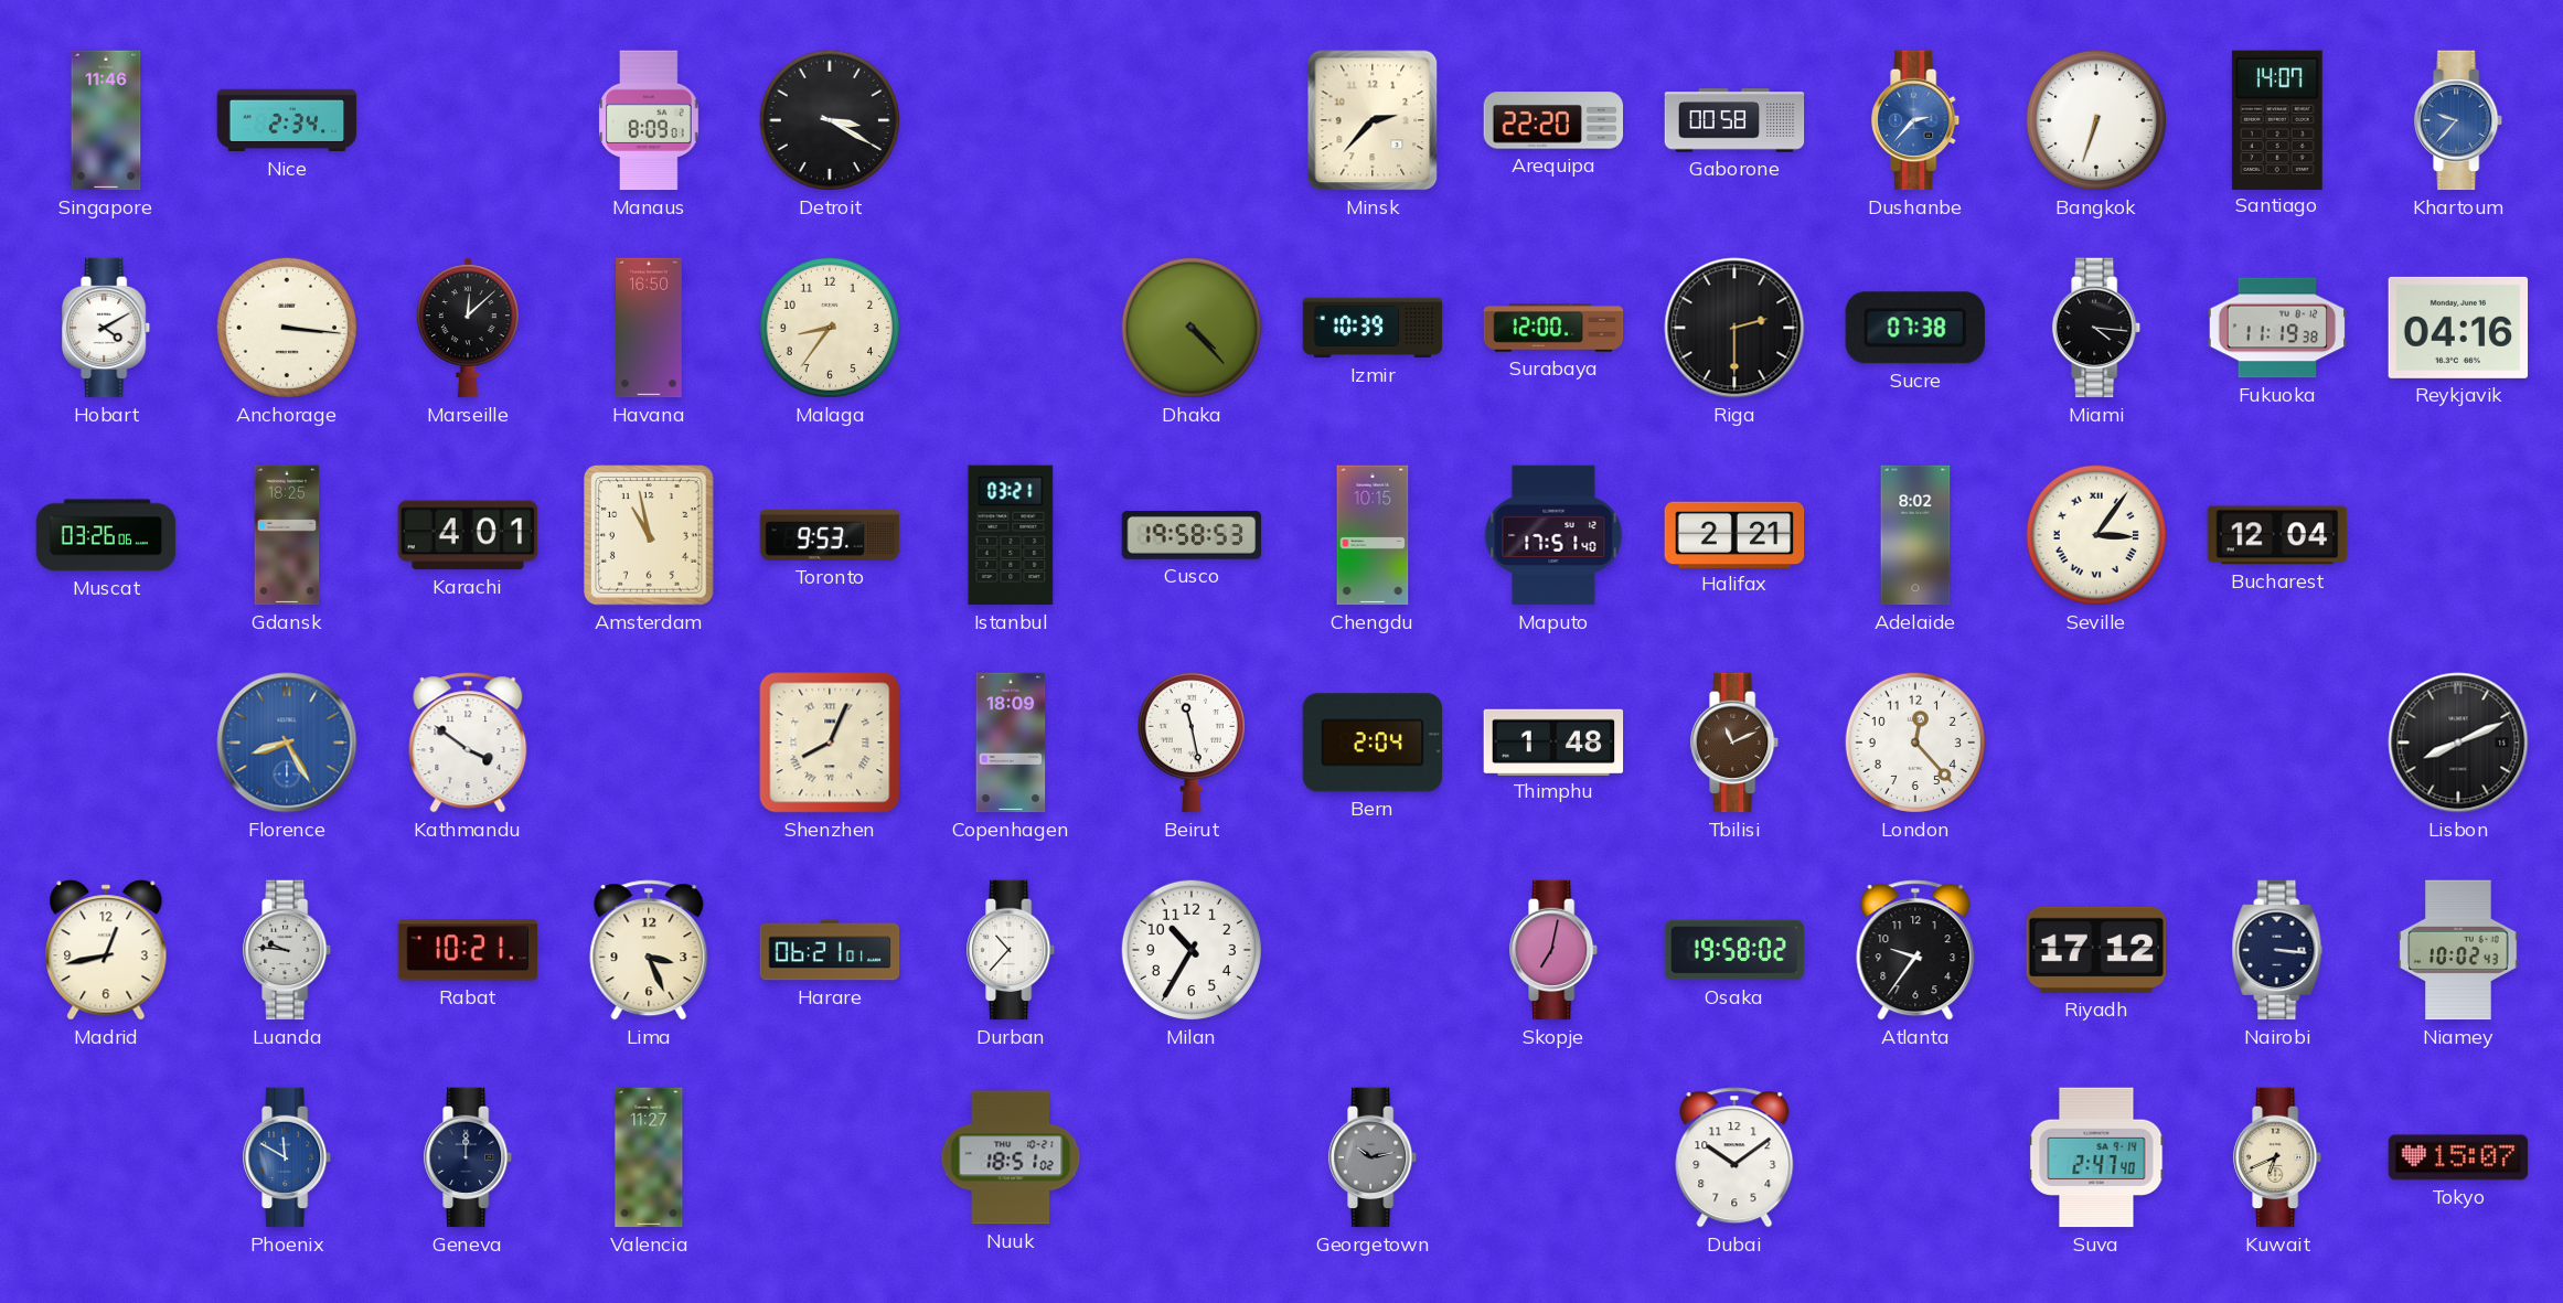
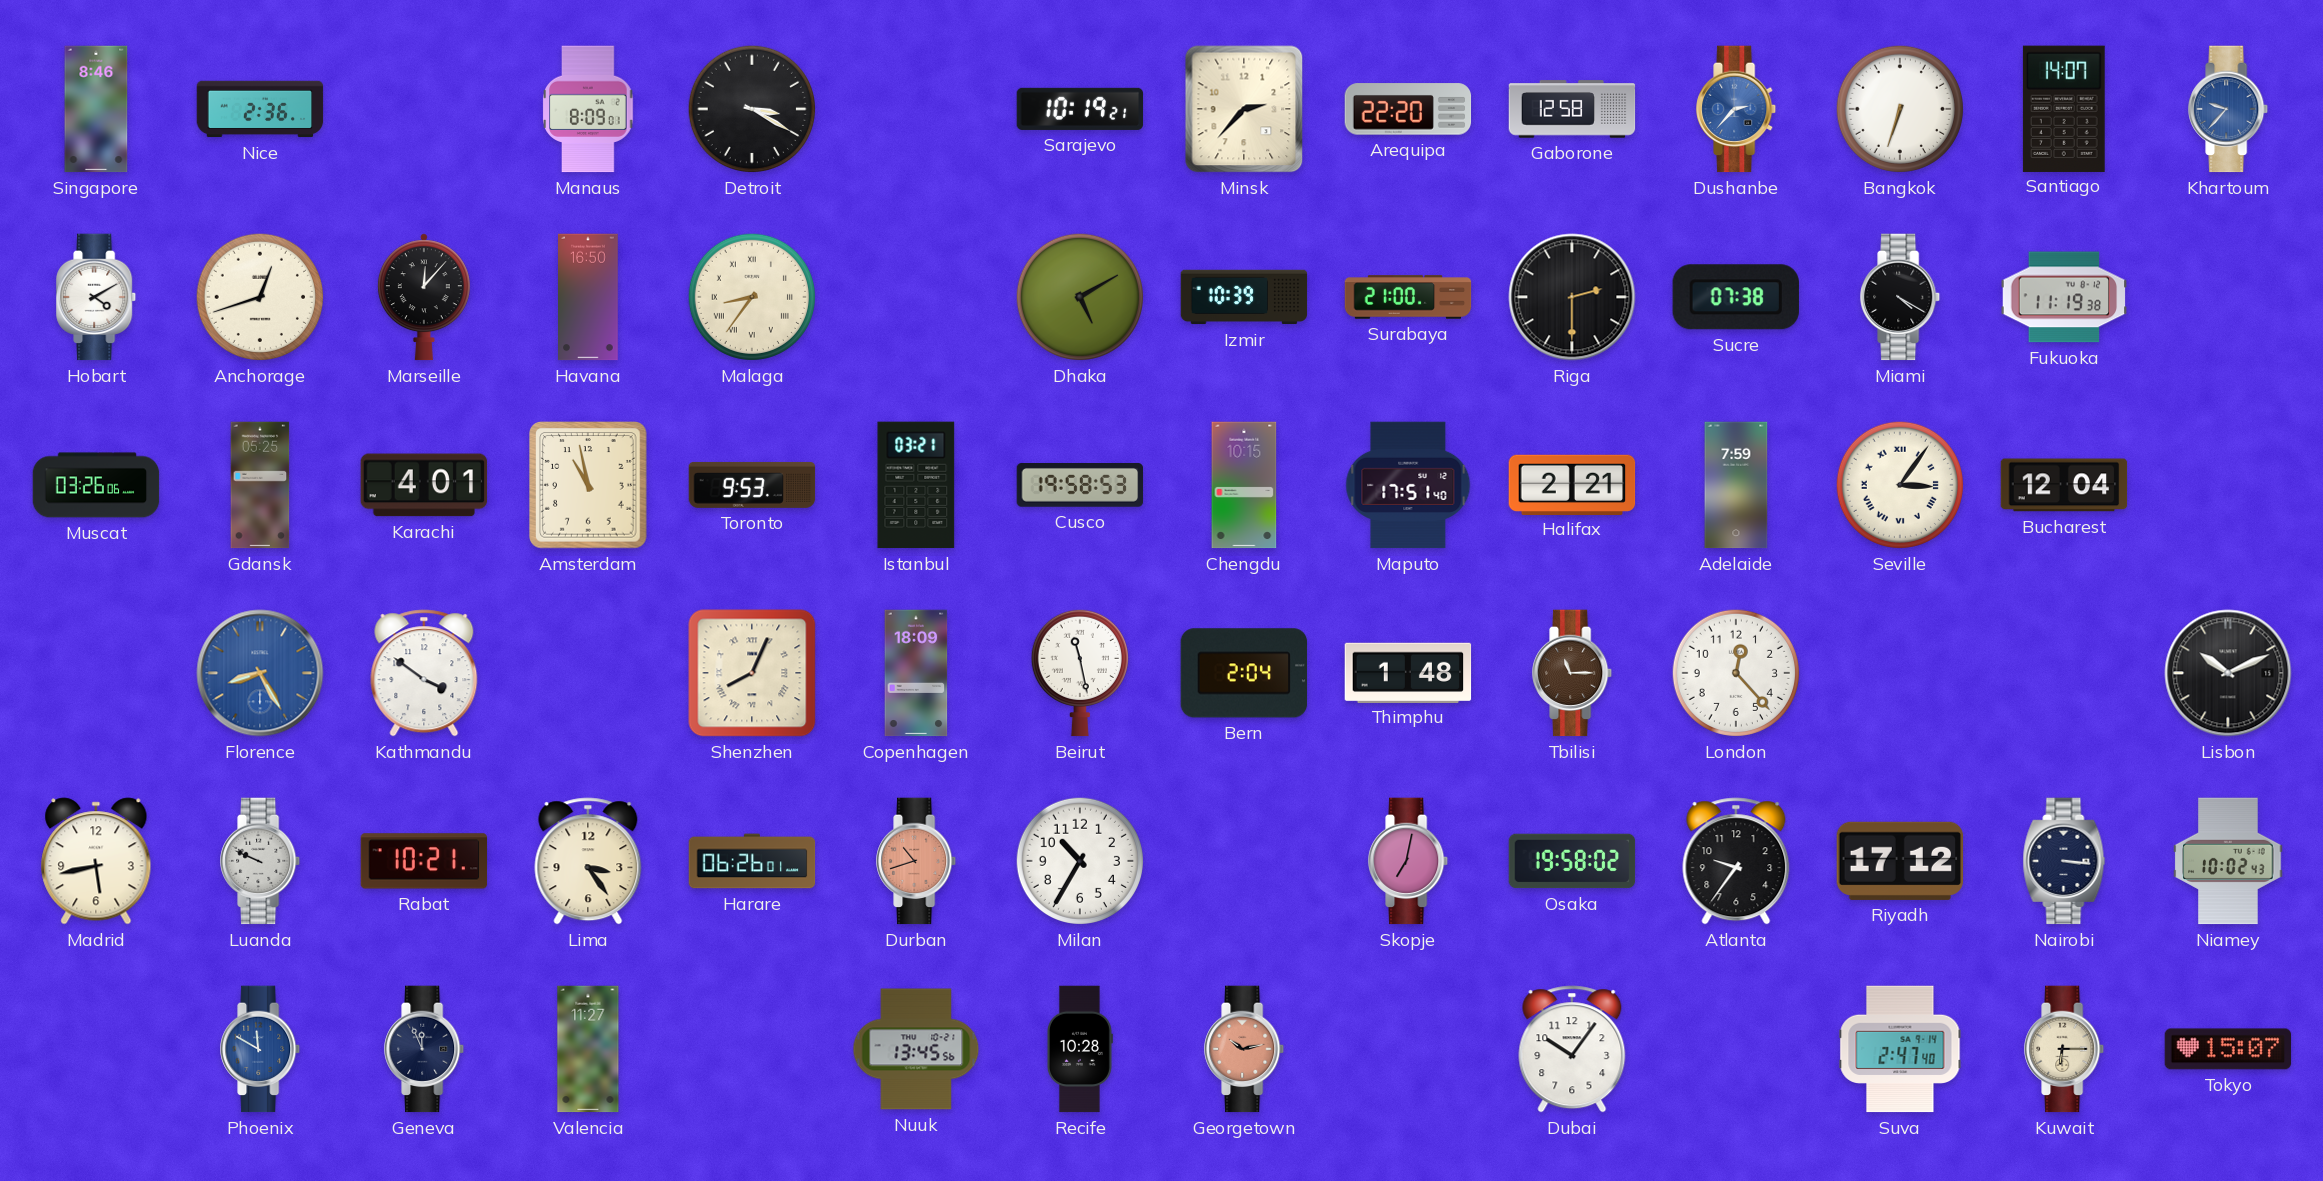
Singapore: 11:46 -> 8:46 (96, 109)
Nice: 2:34 -> 2:36 (260, 109)
Sarajevo: none -> 10:19 (1080, 109)
Gaborone: 00:58 -> 12:58 (1572, 109)
Anchorage: 3:16 -> 12:42 (260, 297)
Marseille: 12:08 -> 12:07 (424, 297)
Malaga numerals: Arabic -> Roman (752, 297)
Dhaka: 4:23 -> 5:10 (1080, 297)
Surabaya: 12:00 -> 21:00 (1408, 297)
Miami: 4:16 -> 4:20 (1901, 297)
Reykjavik: 04:16 -> none (2458, 328)
Gdansk: 18:25 -> 05:25 (260, 485)
Adelaide: 8:02 -> 7:59 (1736, 485)
Tbilisi: 11:11 -> 11:15 (1573, 673)
Lisbon: 8:11 -> 10:11 (2228, 673)
Madrid: 12:43 -> 5:43 (96, 861)
Luanda: 9:46 -> 9:49 (261, 861)
Lima: 3:26 -> 3:24 (588, 861)
Harare: 06:21 -> 06:26 (752, 861)
Durban: 10:37 -> 10:42 (917, 861)
Durban dial: white -> salmon (917, 861)
Geneva: 12:00 -> 11:56 (425, 1049)
Nuuk: 18:51 -> 13:45 (916, 1049)
Recife: none -> 10:28 (1079, 1049)
Georgetown dial: grey -> salmon (1245, 1049)
Dubai: 10:09 -> 10:06 (1572, 1049)
Kuwait: 6:41 -> 6:15 (2065, 1049)
